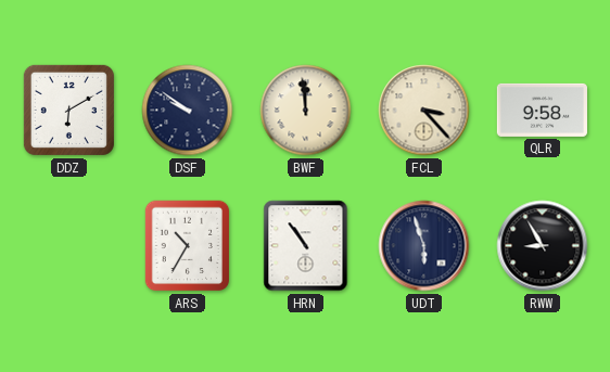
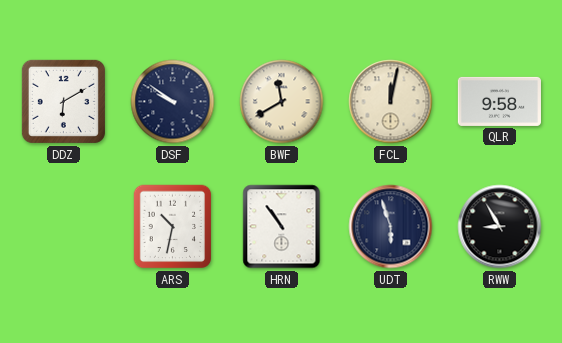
BWF: 11:59 -> 11:40 (282, 102)
FCL: 3:23 -> 12:02 (391, 102)
ARS: 10:35 -> 10:32 (173, 227)
